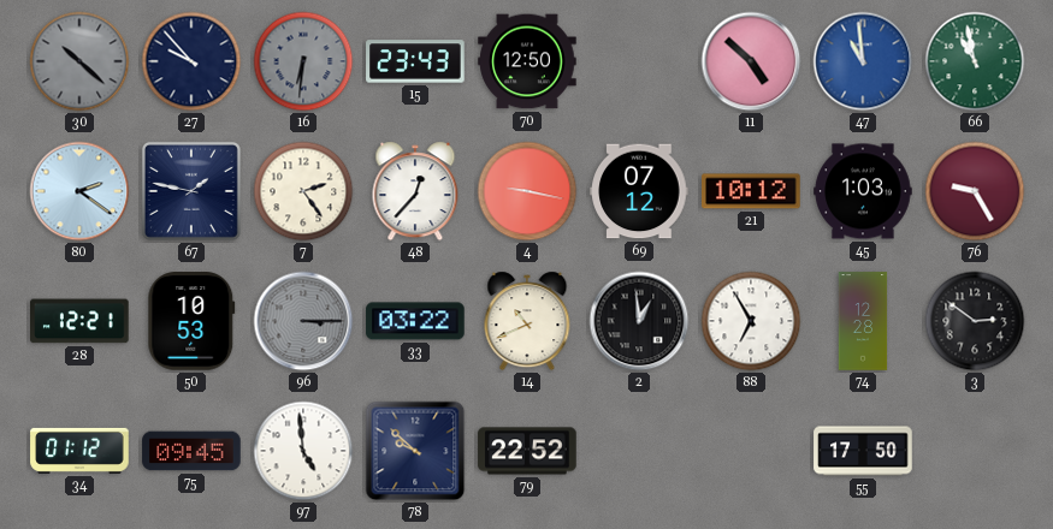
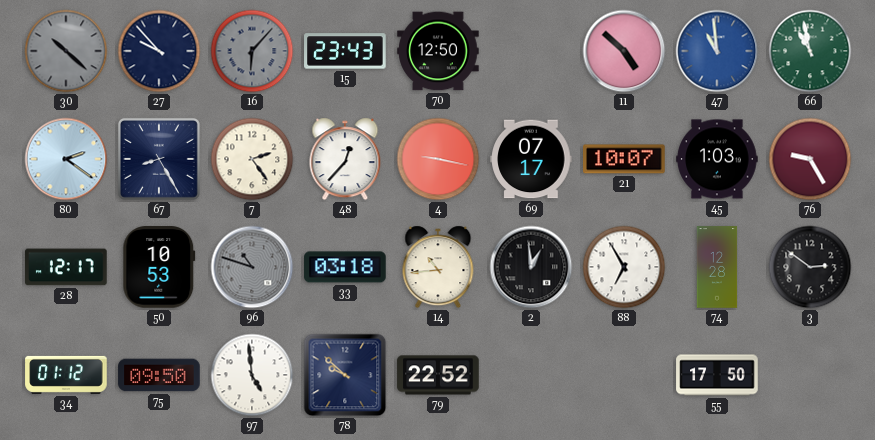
16: 6:31 -> 6:07 (252, 51)
67: 1:47 -> 8:25 (159, 159)
69: 07:12 -> 07:17 (531, 159)
21: 10:12 -> 10:07 (624, 159)
28: 12:21 -> 12:17 (66, 267)
96: 3:15 -> 10:48 (252, 267)
33: 03:22 -> 03:18 (345, 267)
14: 10:41 -> 10:44 (438, 267)
75: 09:45 -> 09:50 (159, 375)
